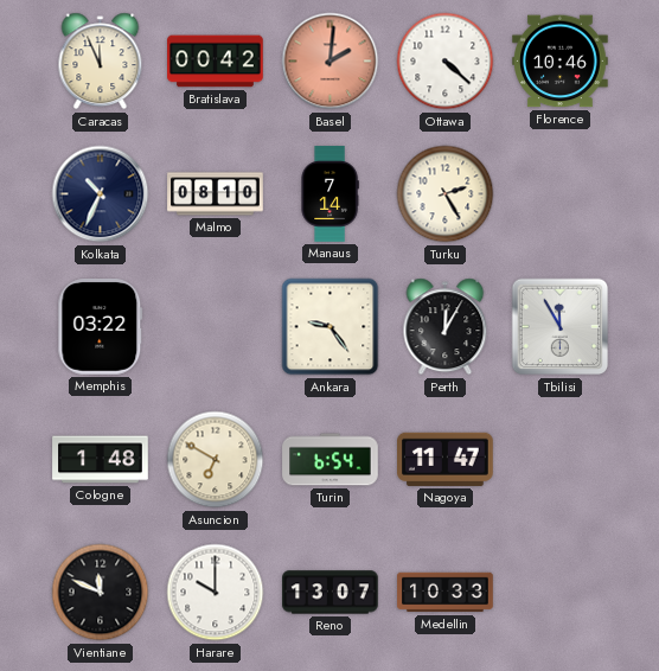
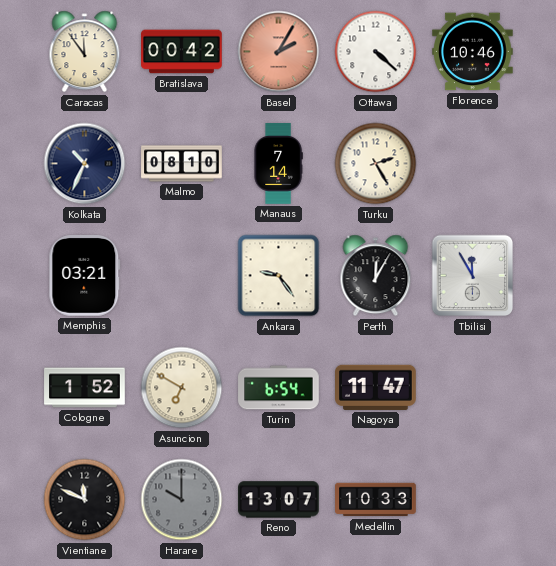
Caracas: 11:56 -> 11:54 (85, 52)
Basel: 2:01 -> 2:05 (279, 52)
Memphis: 03:22 -> 03:21 (85, 276)
Cologne: 1:48 -> 1:52 (85, 388)
Harare dial: white -> grey (182, 500)
